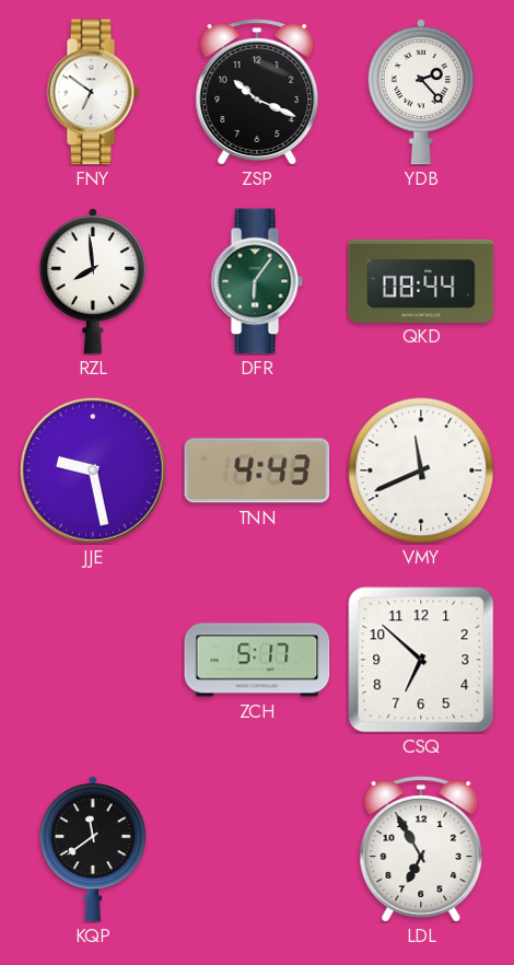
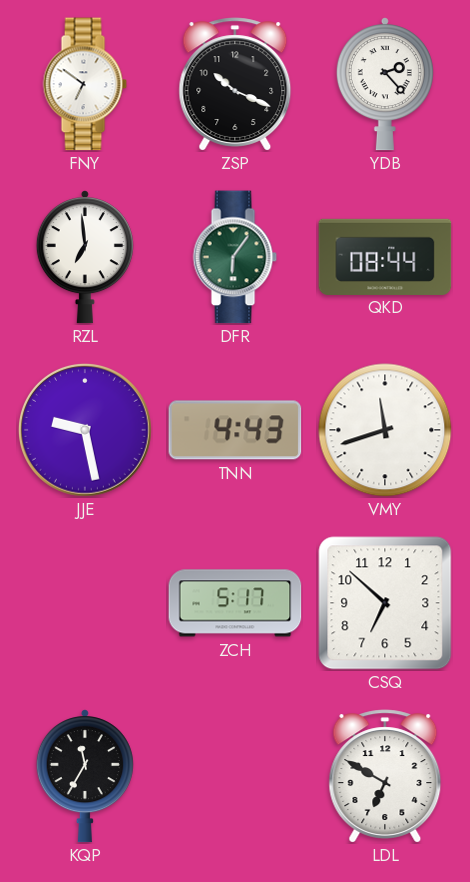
RZL: 7:59 -> 6:59 (85, 257)
VMY: 11:41 -> 11:42 (385, 430)
KQP: 11:39 -> 11:35 (85, 776)
LDL: 6:55 -> 6:50 (385, 776)
